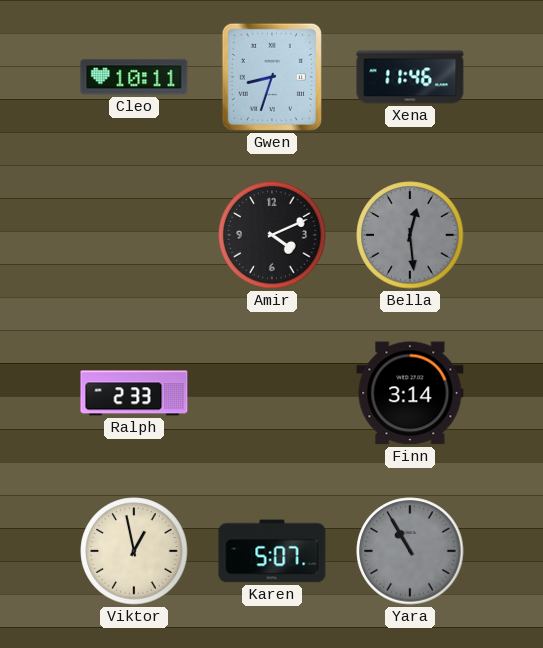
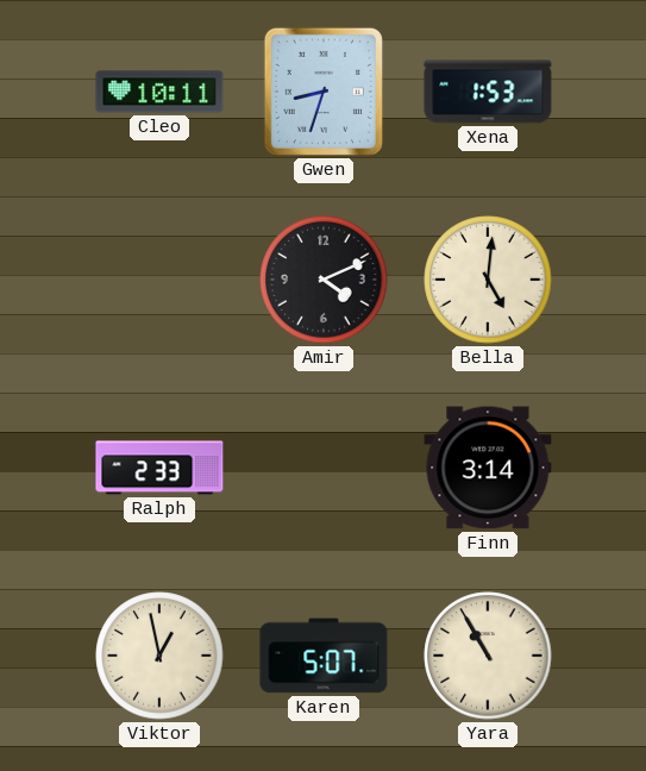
Xena: 11:46 -> 1:53 (488, 92)
Bella: 12:29 -> 5:01 (488, 280)
Bella dial: grey -> cream (488, 280)
Yara dial: grey -> cream (488, 656)
